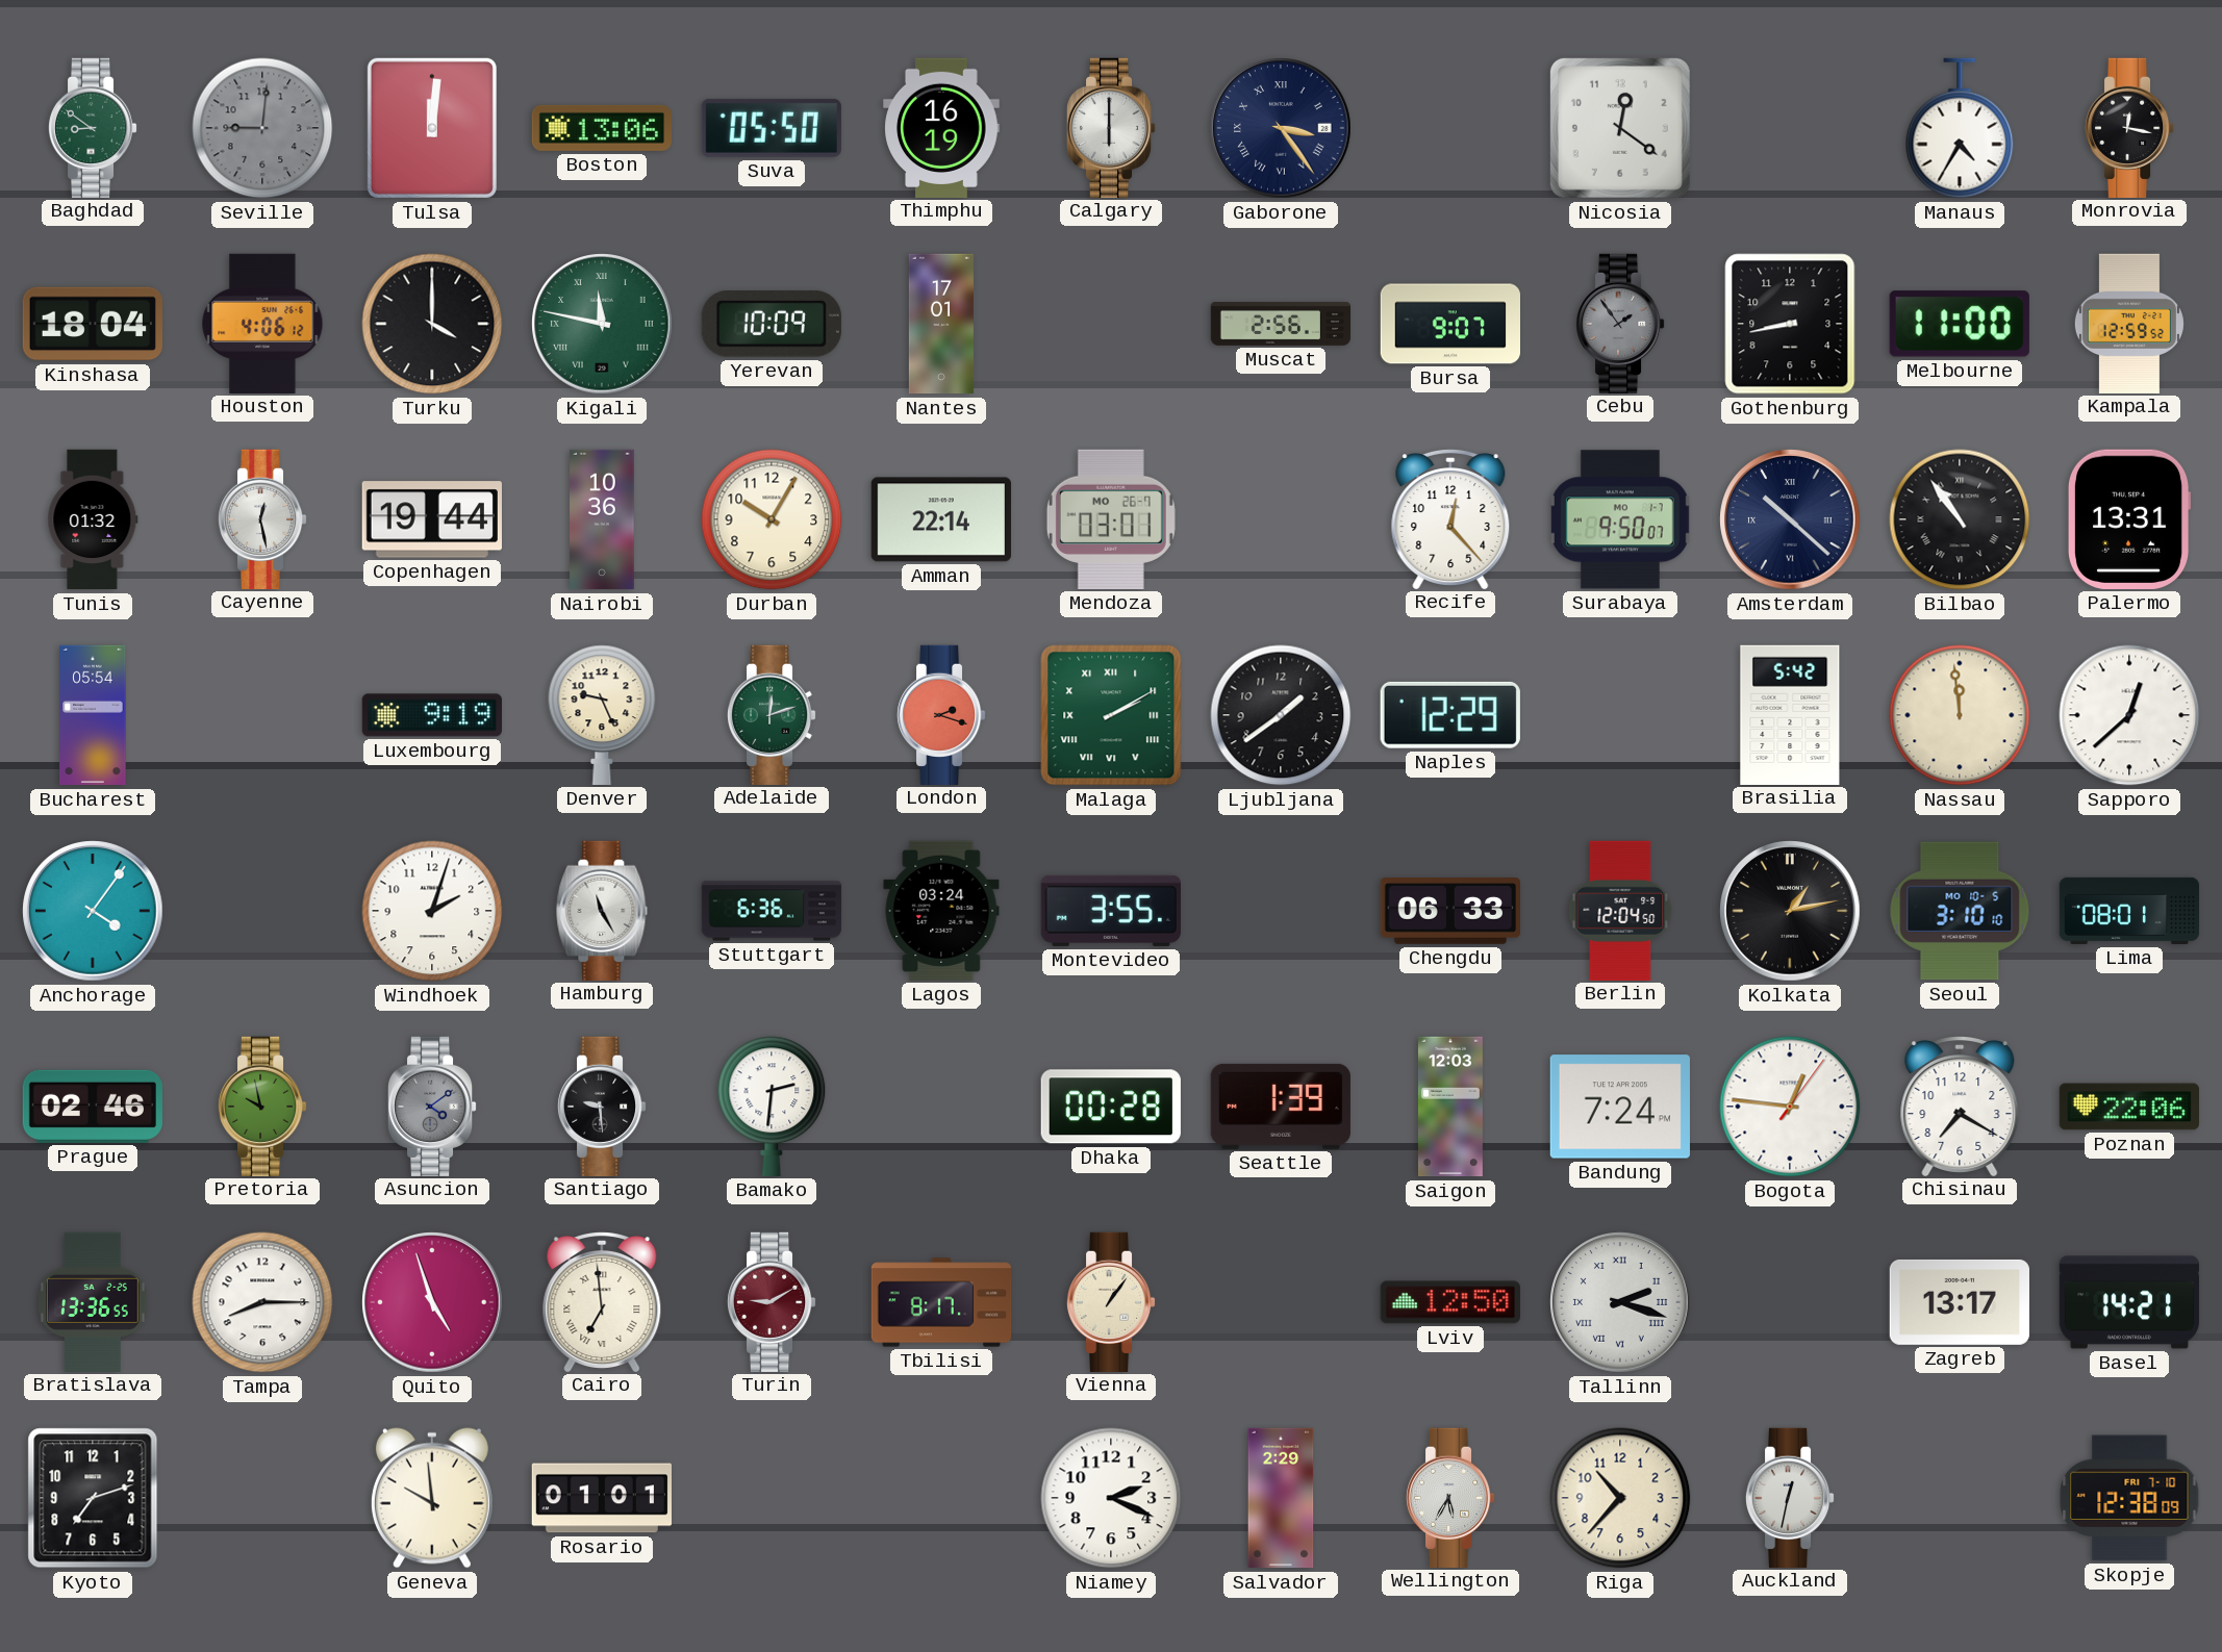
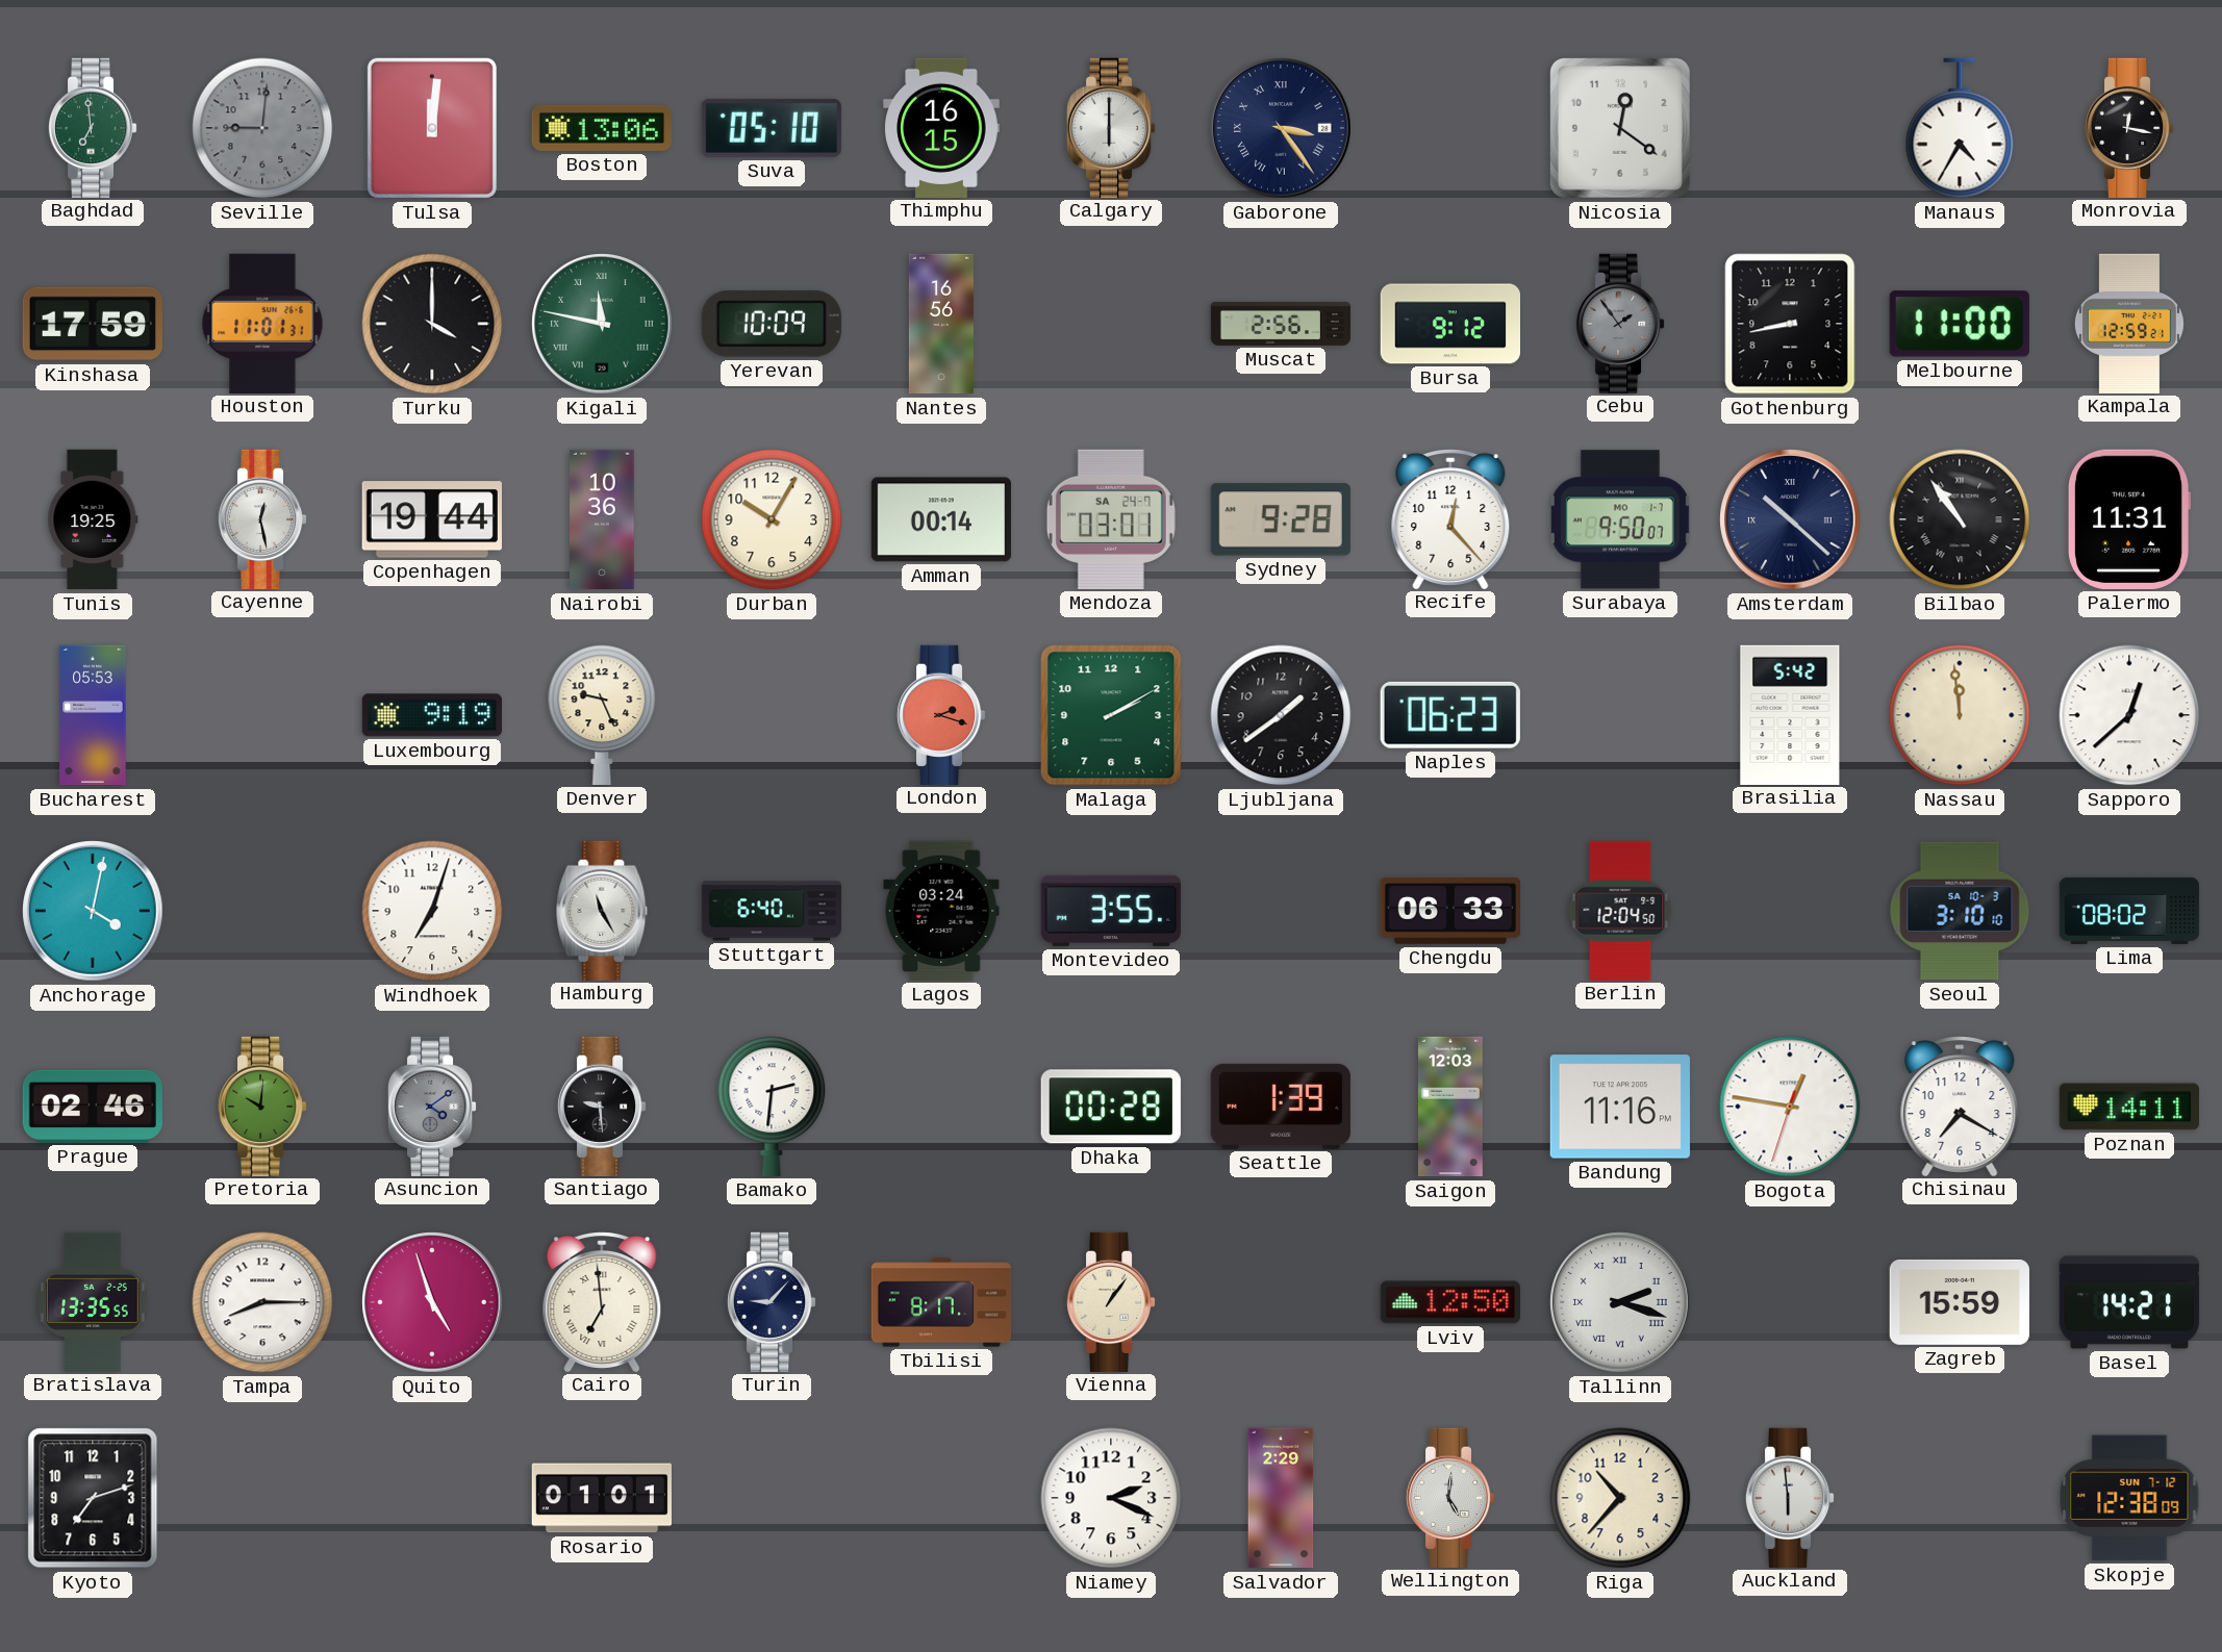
Baghdad: 8:51 -> 6:59 (93, 127)
Suva: 05:50 -> 05:10 (772, 128)
Thimphu: 16:19 -> 16:15 (941, 127)
Kinshasa: 18:04 -> 17:59 (92, 324)
Houston: 4:06 -> 11:01 (262, 323)
Nantes: 17:01 -> 16:56 (941, 324)
Bursa: 9:07 -> 9:12 (1449, 324)
Kampala: 12:59:52 -> 12:59:21 (2129, 323)
Tunis: 01:32 -> 19:25 (93, 519)
Amman: 22:14 -> 00:14 (941, 519)
Mendoza date: MO 26-7 -> SA 24-7 (1111, 519)
Sydney: none -> 9:28 (1281, 519)
Palermo: 13:31 -> 11:31 (2129, 519)
Bucharest: 05:54 -> 05:53 (93, 715)
Adelaide: 12:12 -> none (772, 714)
Malaga numerals: Roman -> Arabic (1111, 715)
Naples: 12:29 -> 06:23 (1450, 715)
Anchorage: 4:06 -> 4:02 (93, 911)
Windhoek: 2:03 -> 7:03 (432, 911)
Stuttgart: 6:36 -> 6:40 (772, 911)
Kolkata: 1:13 -> none (1790, 911)
Seoul date: MO 10-5 -> SA 10-3 (1960, 911)
Lima: 08:01 -> 08:02 (2129, 911)
Pretoria: 9:58 -> 10:01 (262, 1105)
Bandung: 7:24 -> 11:16 (1620, 1107)
Bogota: 12:46:06 -> 12:46:33 (1790, 1107)
Poznan: 22:06 -> 14:11 (2128, 1107)
Bratislava: 13:36 -> 13:35 (93, 1301)
Turin: 9:10 -> 9:07 (772, 1301)
Turin dial: burgundy -> navy (772, 1301)
Zagreb: 13:17 -> 15:59 (1960, 1302)
Geneva: 9:59 -> none (432, 1498)
Wellington: 5:35 -> 5:01 (1450, 1497)
Auckland: 12:32 -> 5:59 (1790, 1497)
Skopje date: FRI 7-10 -> SUN 7-12 (2129, 1498)
